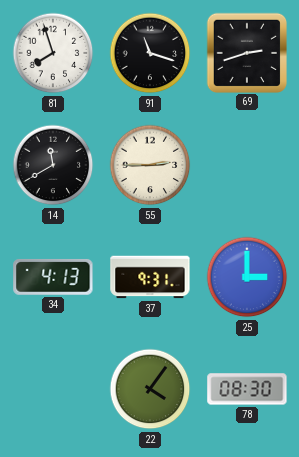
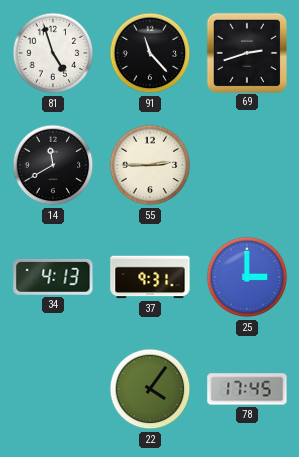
81: 7:57 -> 4:57 (53, 53)
91: 11:18 -> 11:23 (150, 53)
78: 08:30 -> 17:45 (247, 389)
